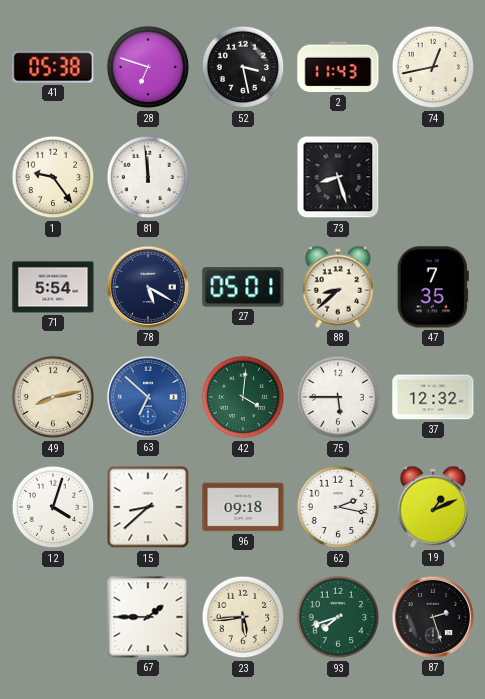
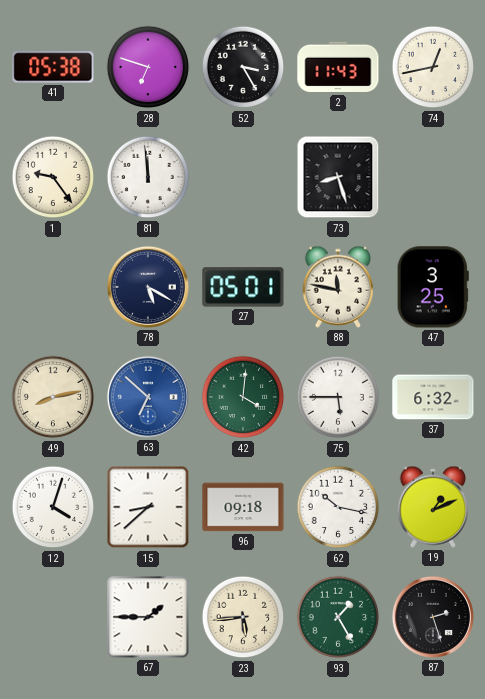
52: 3:28 -> 3:25 (243, 67)
71: 5:54 -> none (53, 287)
88: 8:38 -> 11:47 (337, 287)
47: 7:35 -> 3:25 (433, 287)
37: 12:32 -> 6:32 (433, 397)
62: 2:17 -> 10:17 (338, 507)
93: 7:42 -> 1:25 (338, 617)
